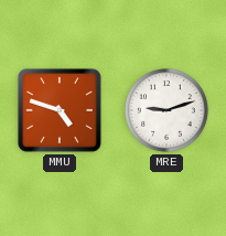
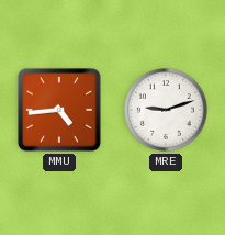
MMU: 4:48 -> 4:44 (59, 110)
